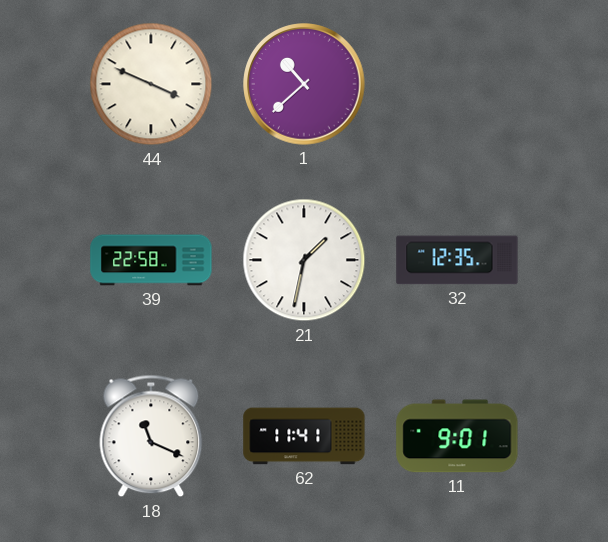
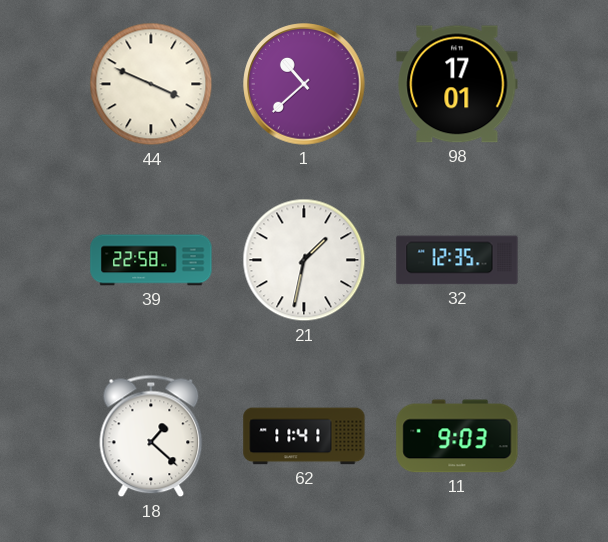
98: none -> 17:01 (457, 84)
18: 11:19 -> 1:22 (151, 436)
11: 9:01 -> 9:03 (457, 436)
